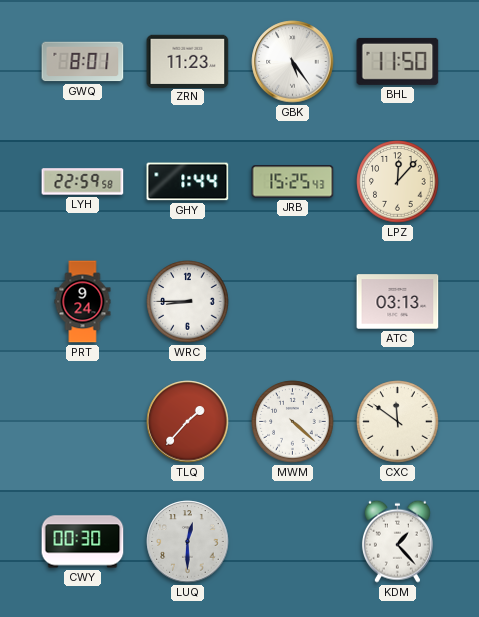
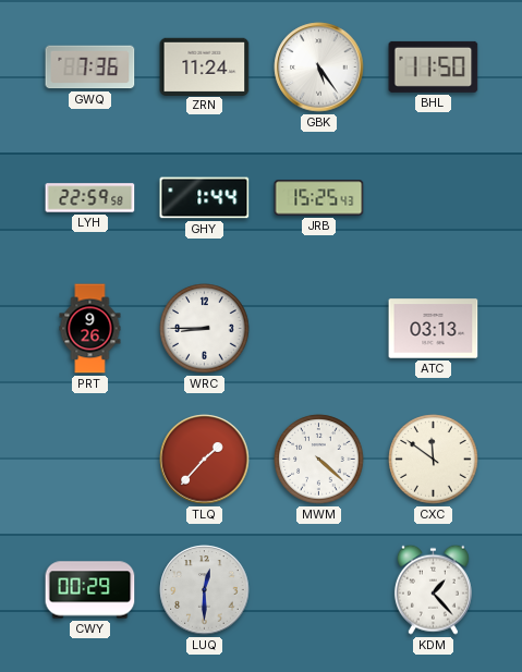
GWQ: 8:01 -> 7:36 (90, 68)
ZRN: 11:23 -> 11:24 (205, 66)
LPZ: 12:07 -> none (398, 182)
PRT: 9:24 -> 9:26 (90, 329)
CWY: 00:30 -> 00:29 (90, 590)
